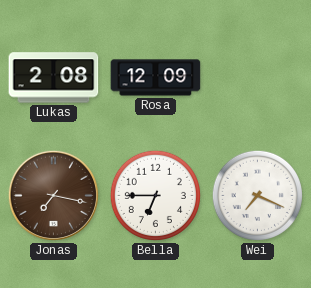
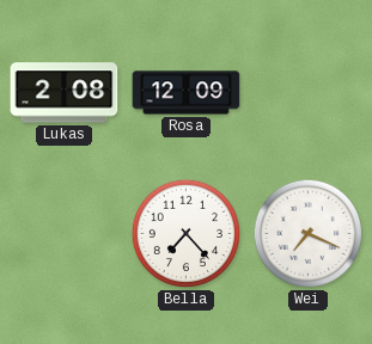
Jonas: 7:17 -> none (53, 195)
Bella: 6:45 -> 7:23 (185, 233)
